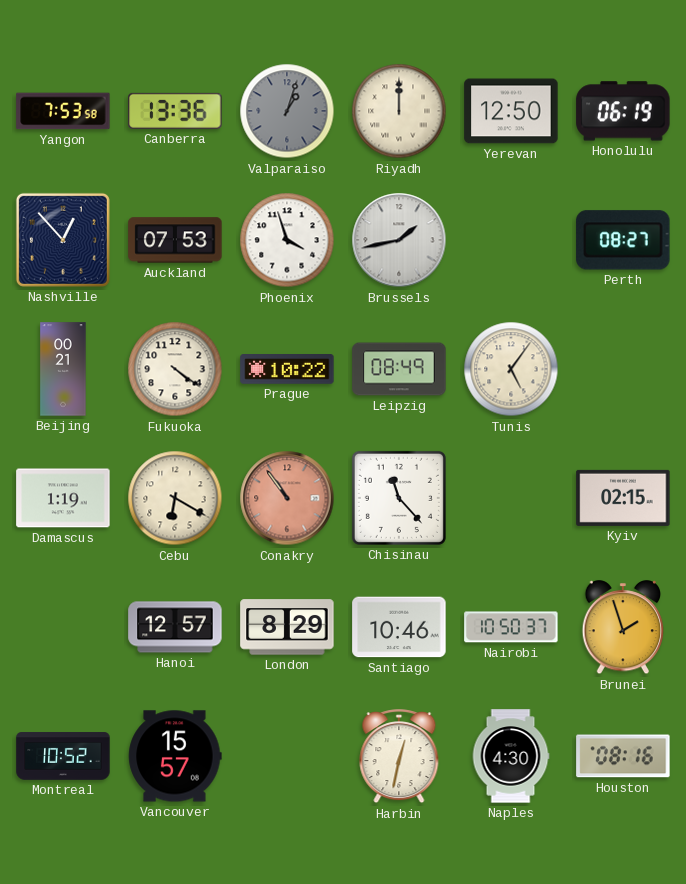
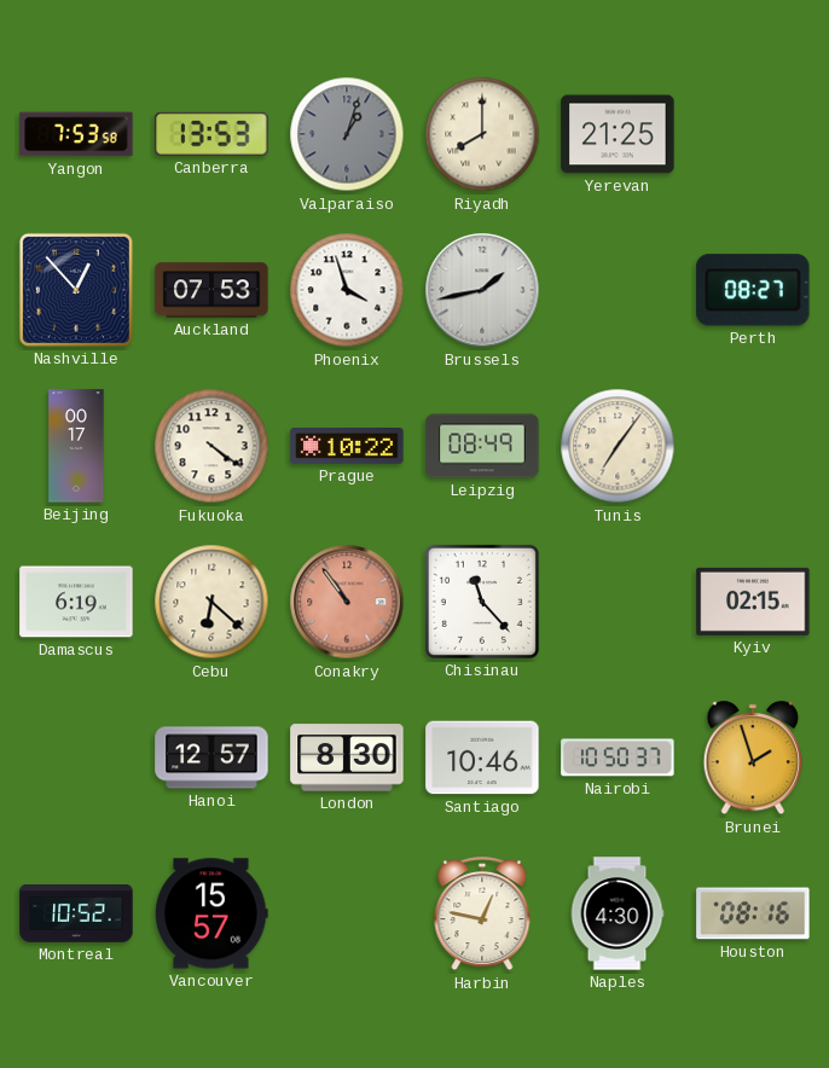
Canberra: 13:36 -> 13:53 (211, 134)
Riyadh: 12:00 -> 8:00 (482, 134)
Yerevan: 12:50 -> 21:25 (618, 134)
Honolulu: 06:19 -> none (623, 111)
Beijing: 00:21 -> 00:17 (76, 446)
Tunis: 5:06 -> 7:06 (618, 446)
Damascus: 1:19 -> 6:19 (76, 602)
Cebu: 6:20 -> 6:22 (211, 602)
London: 8:29 -> 8:30 (347, 758)
Harbin: 12:32 -> 12:47 (482, 915)
